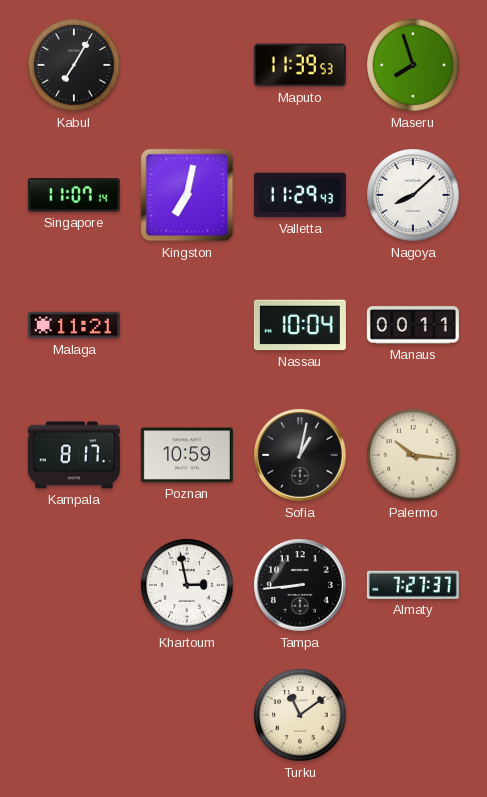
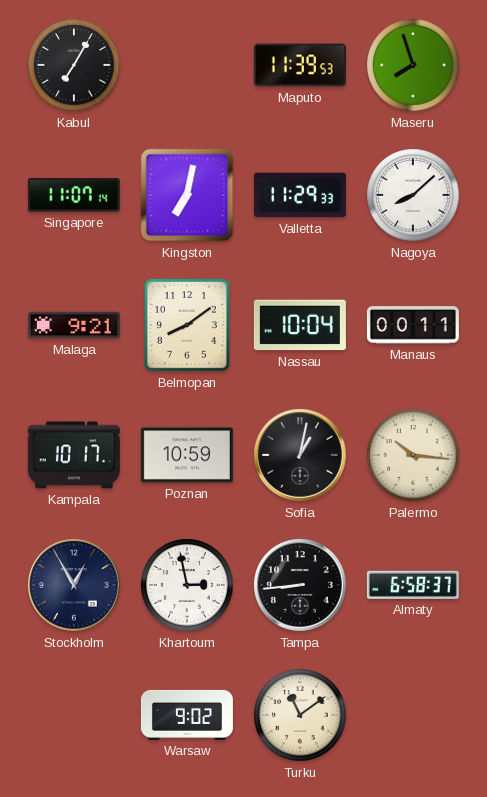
Valletta: 11:29:43 -> 11:29:33 (300, 195)
Malaga: 11:21 -> 9:21 (74, 325)
Belmopan: none -> 8:09 (188, 326)
Kampala: 8:17 -> 10:17 (74, 455)
Stockholm: none -> 12:55 (74, 585)
Almaty: 7:27 -> 6:58 (413, 585)
Warsaw: none -> 9:02 (187, 715)
